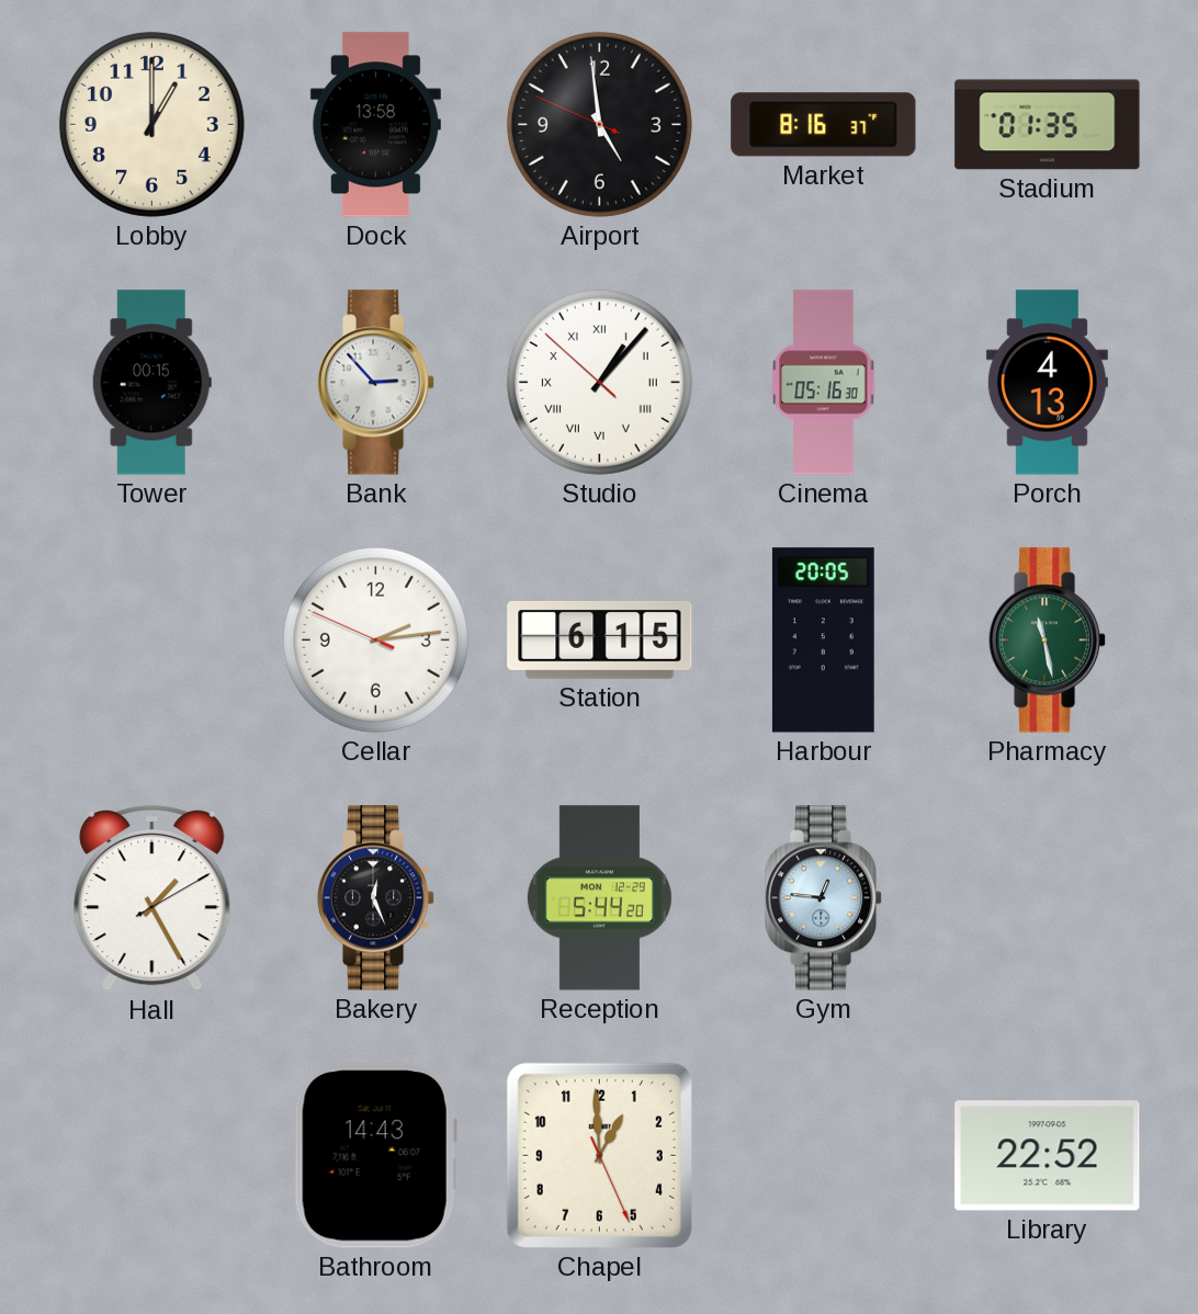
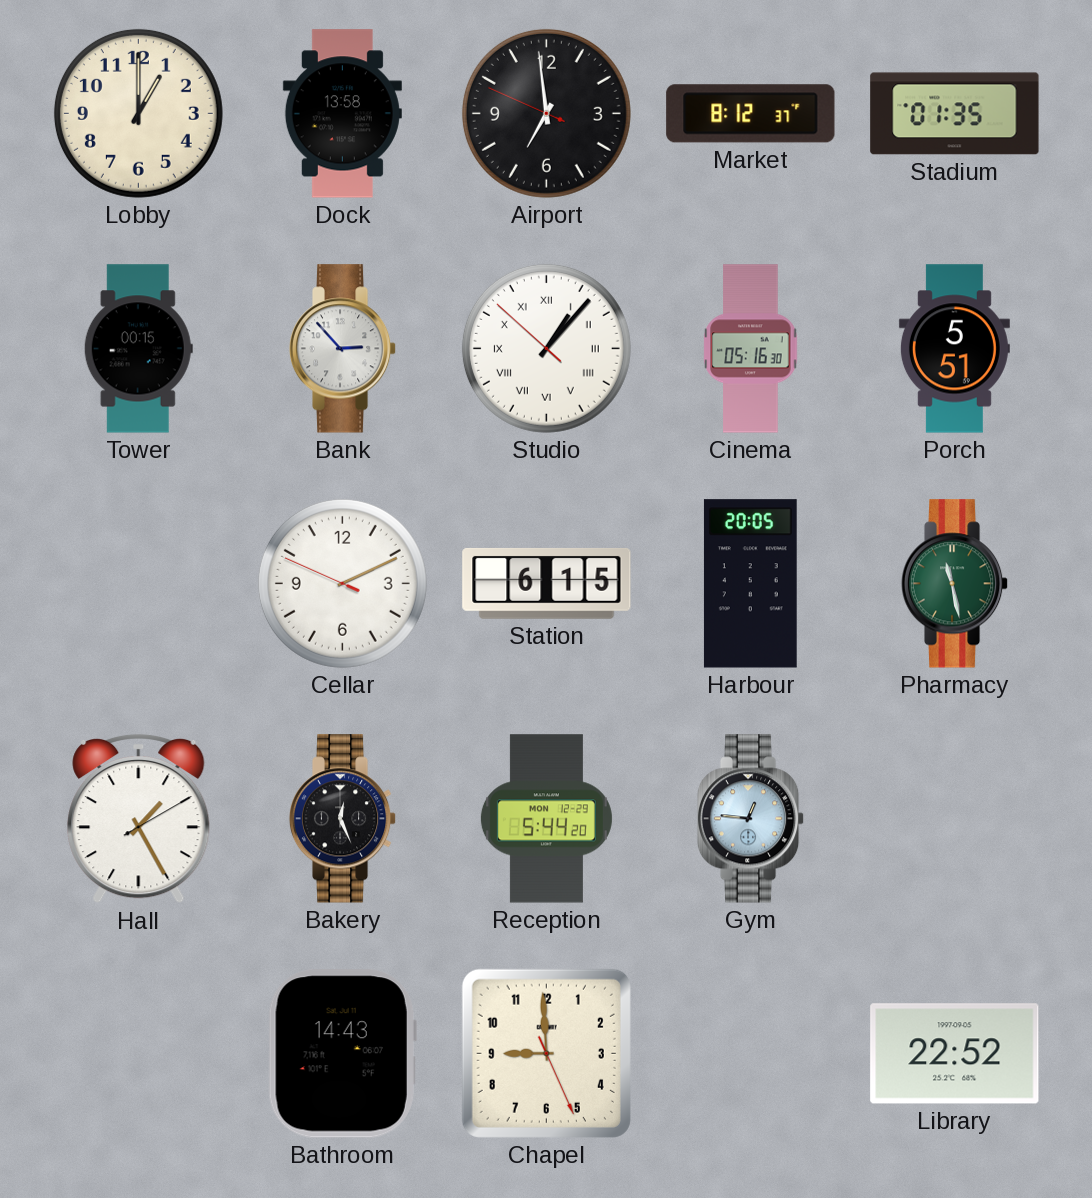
Airport: 4:58 -> 6:58 (546, 113)
Market: 8:16 -> 8:12 (751, 114)
Porch: 4:13 -> 5:51 (954, 349)
Cellar: 2:13 -> 2:10 (342, 583)
Chapel: 12:59 -> 8:59 (546, 1053)
